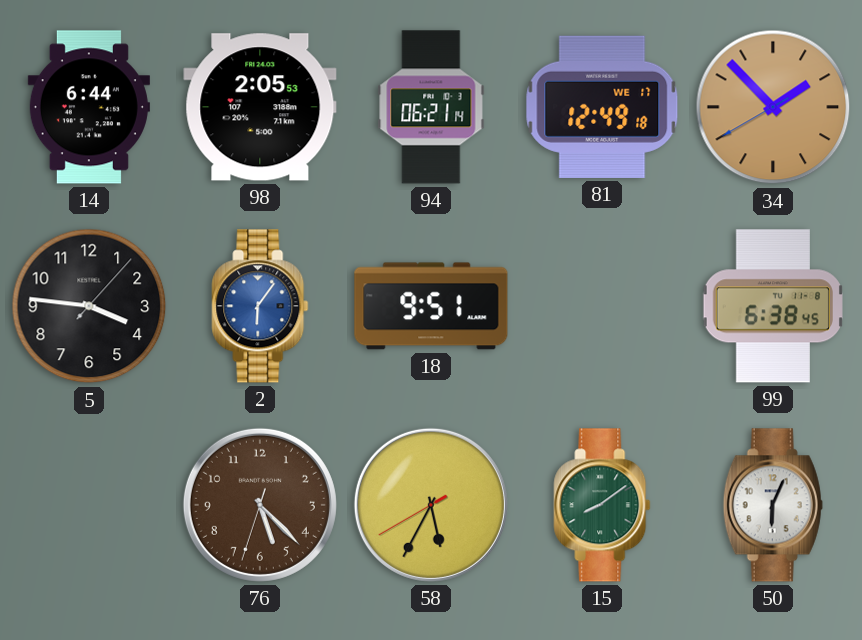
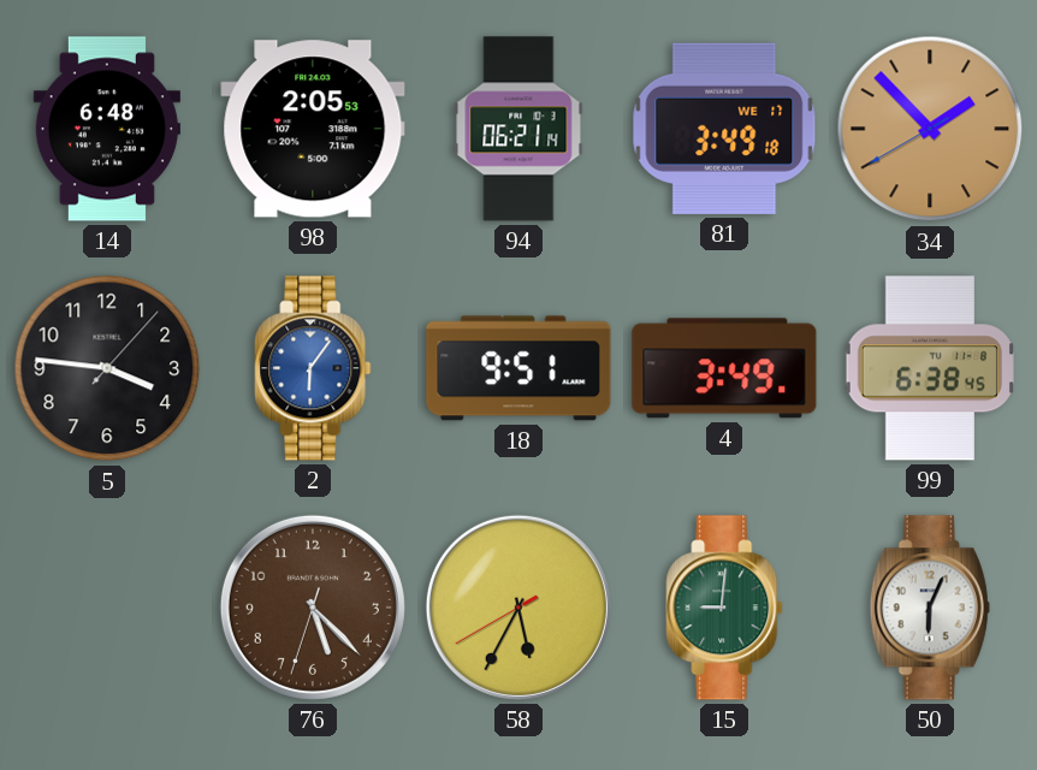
14: 6:44 -> 6:48 (107, 129)
81: 12:49 -> 3:49 (724, 129)
4: none -> 3:49 (724, 368)
15: 8:09 -> 9:01 (724, 608)
